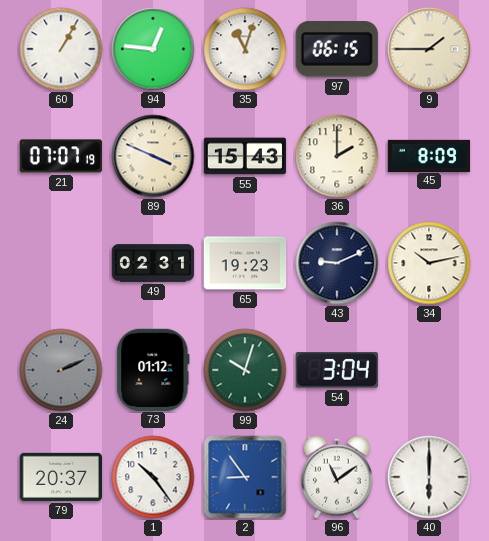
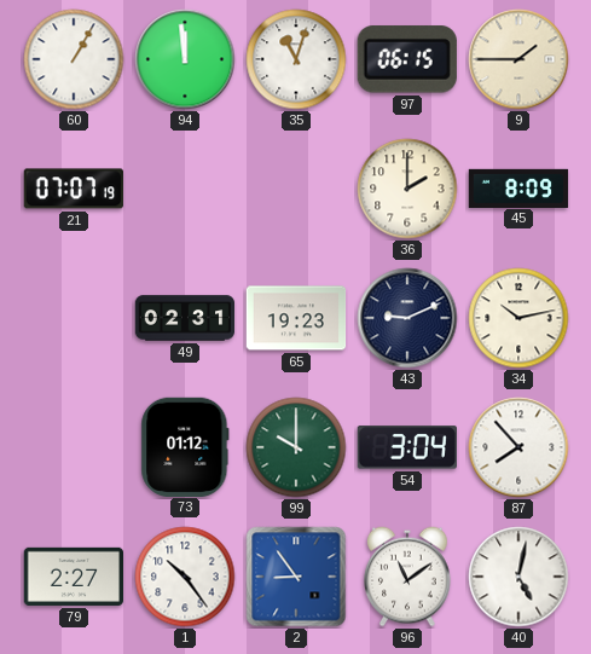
94: 12:46 -> 11:59 (185, 59)
89: 3:49 -> none (153, 156)
55: 15:43 -> none (245, 156)
24: 2:11 -> none (61, 370)
99: 10:03 -> 10:00 (296, 447)
87: none -> 7:53 (518, 447)
79: 20:37 -> 2:27 (73, 577)
40: 6:00 -> 5:02 (518, 577)
